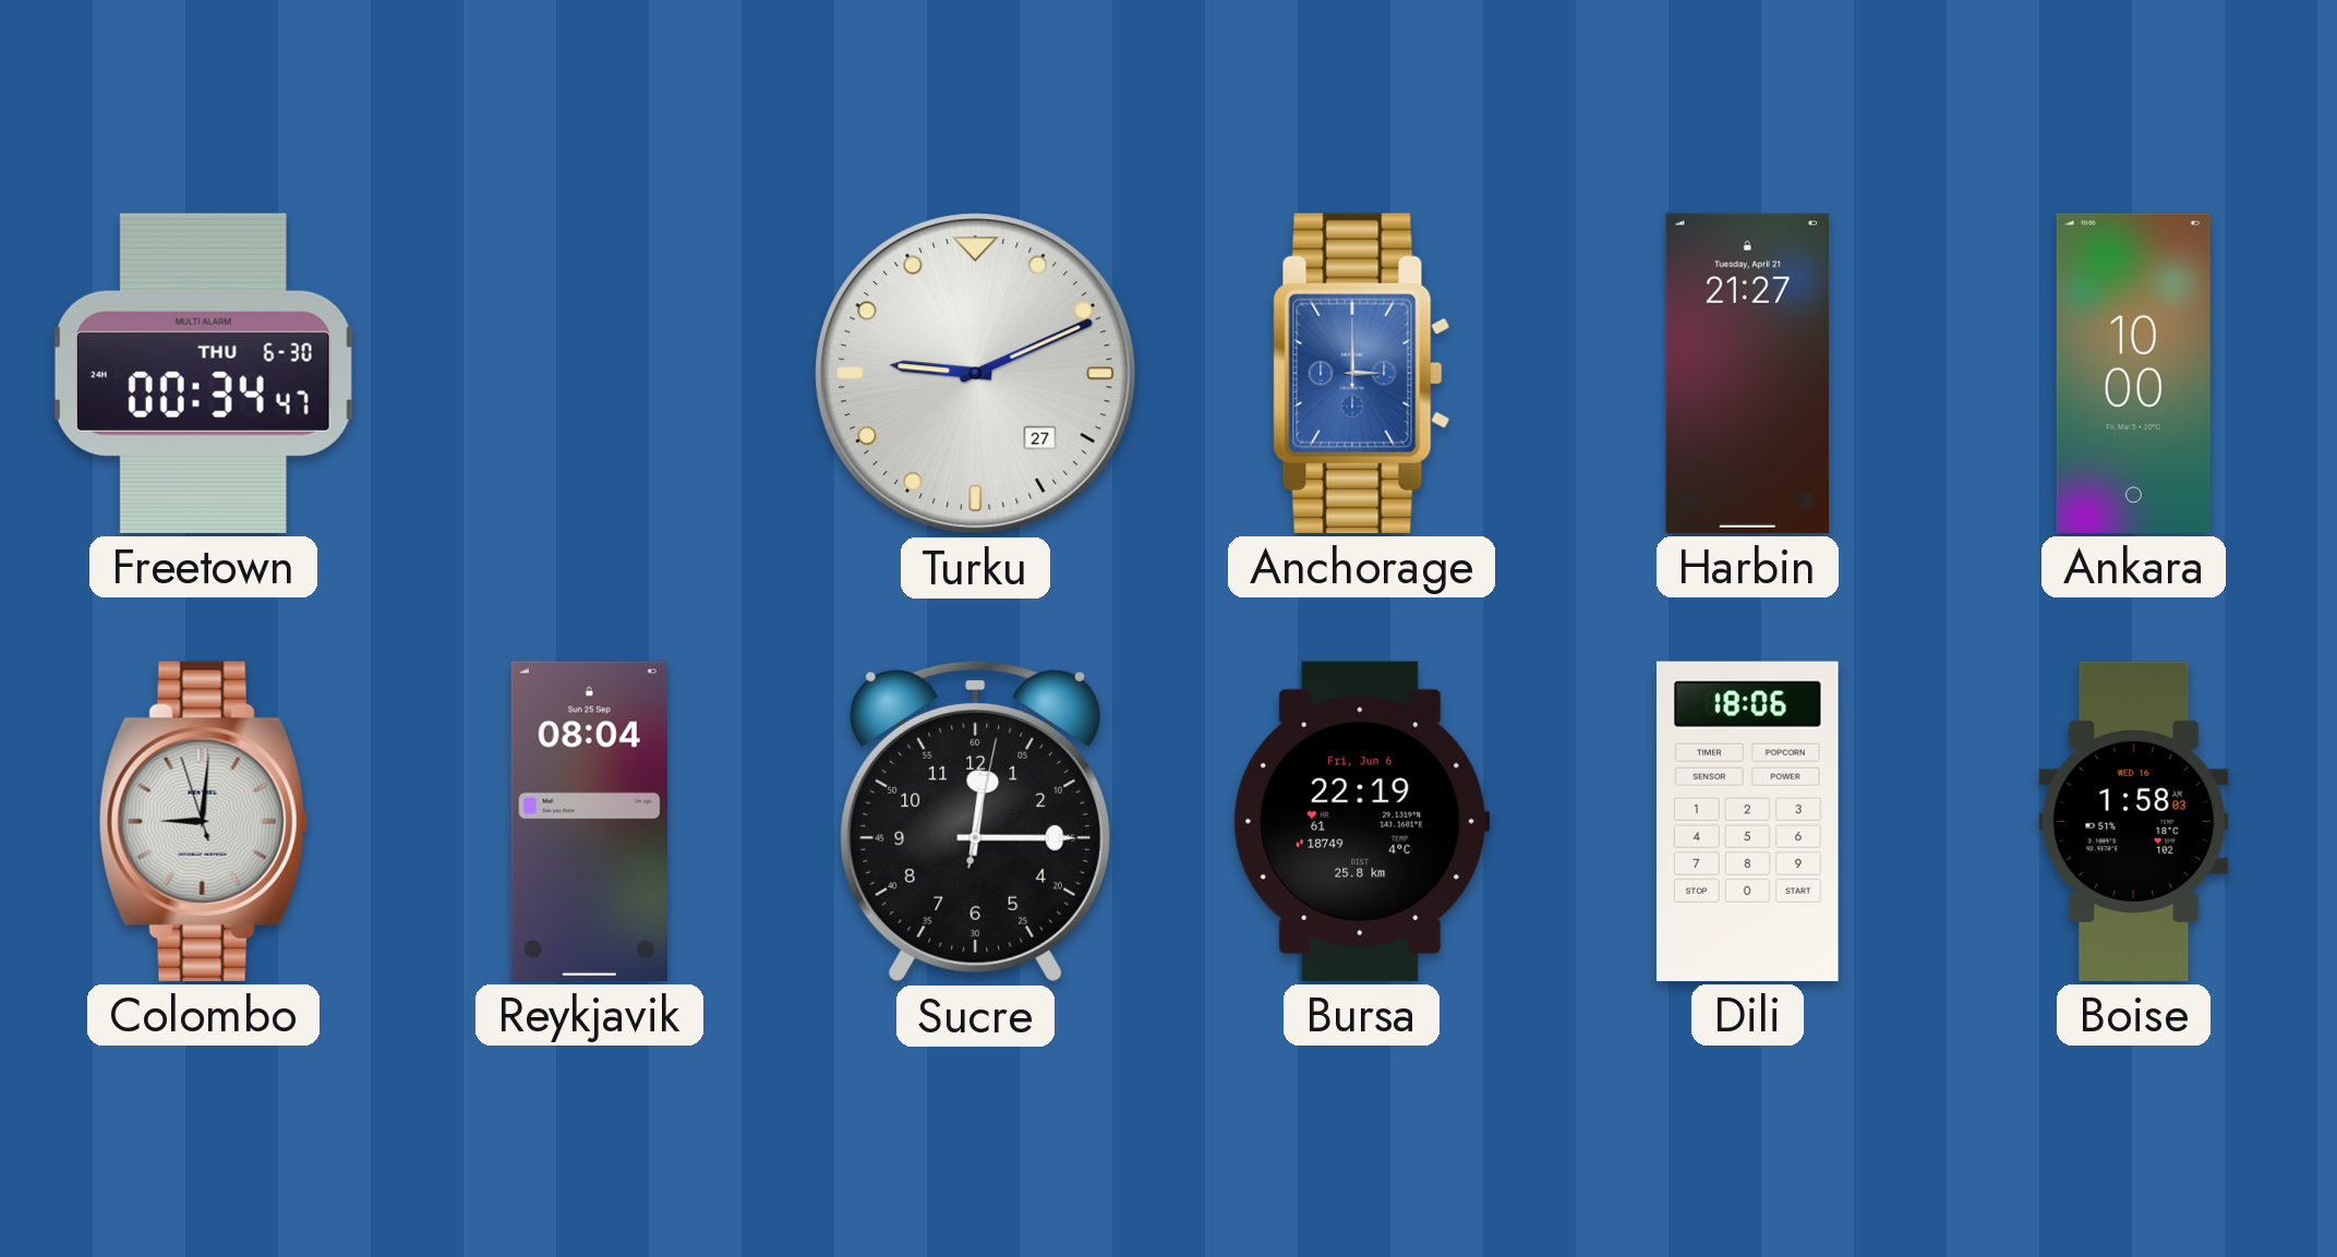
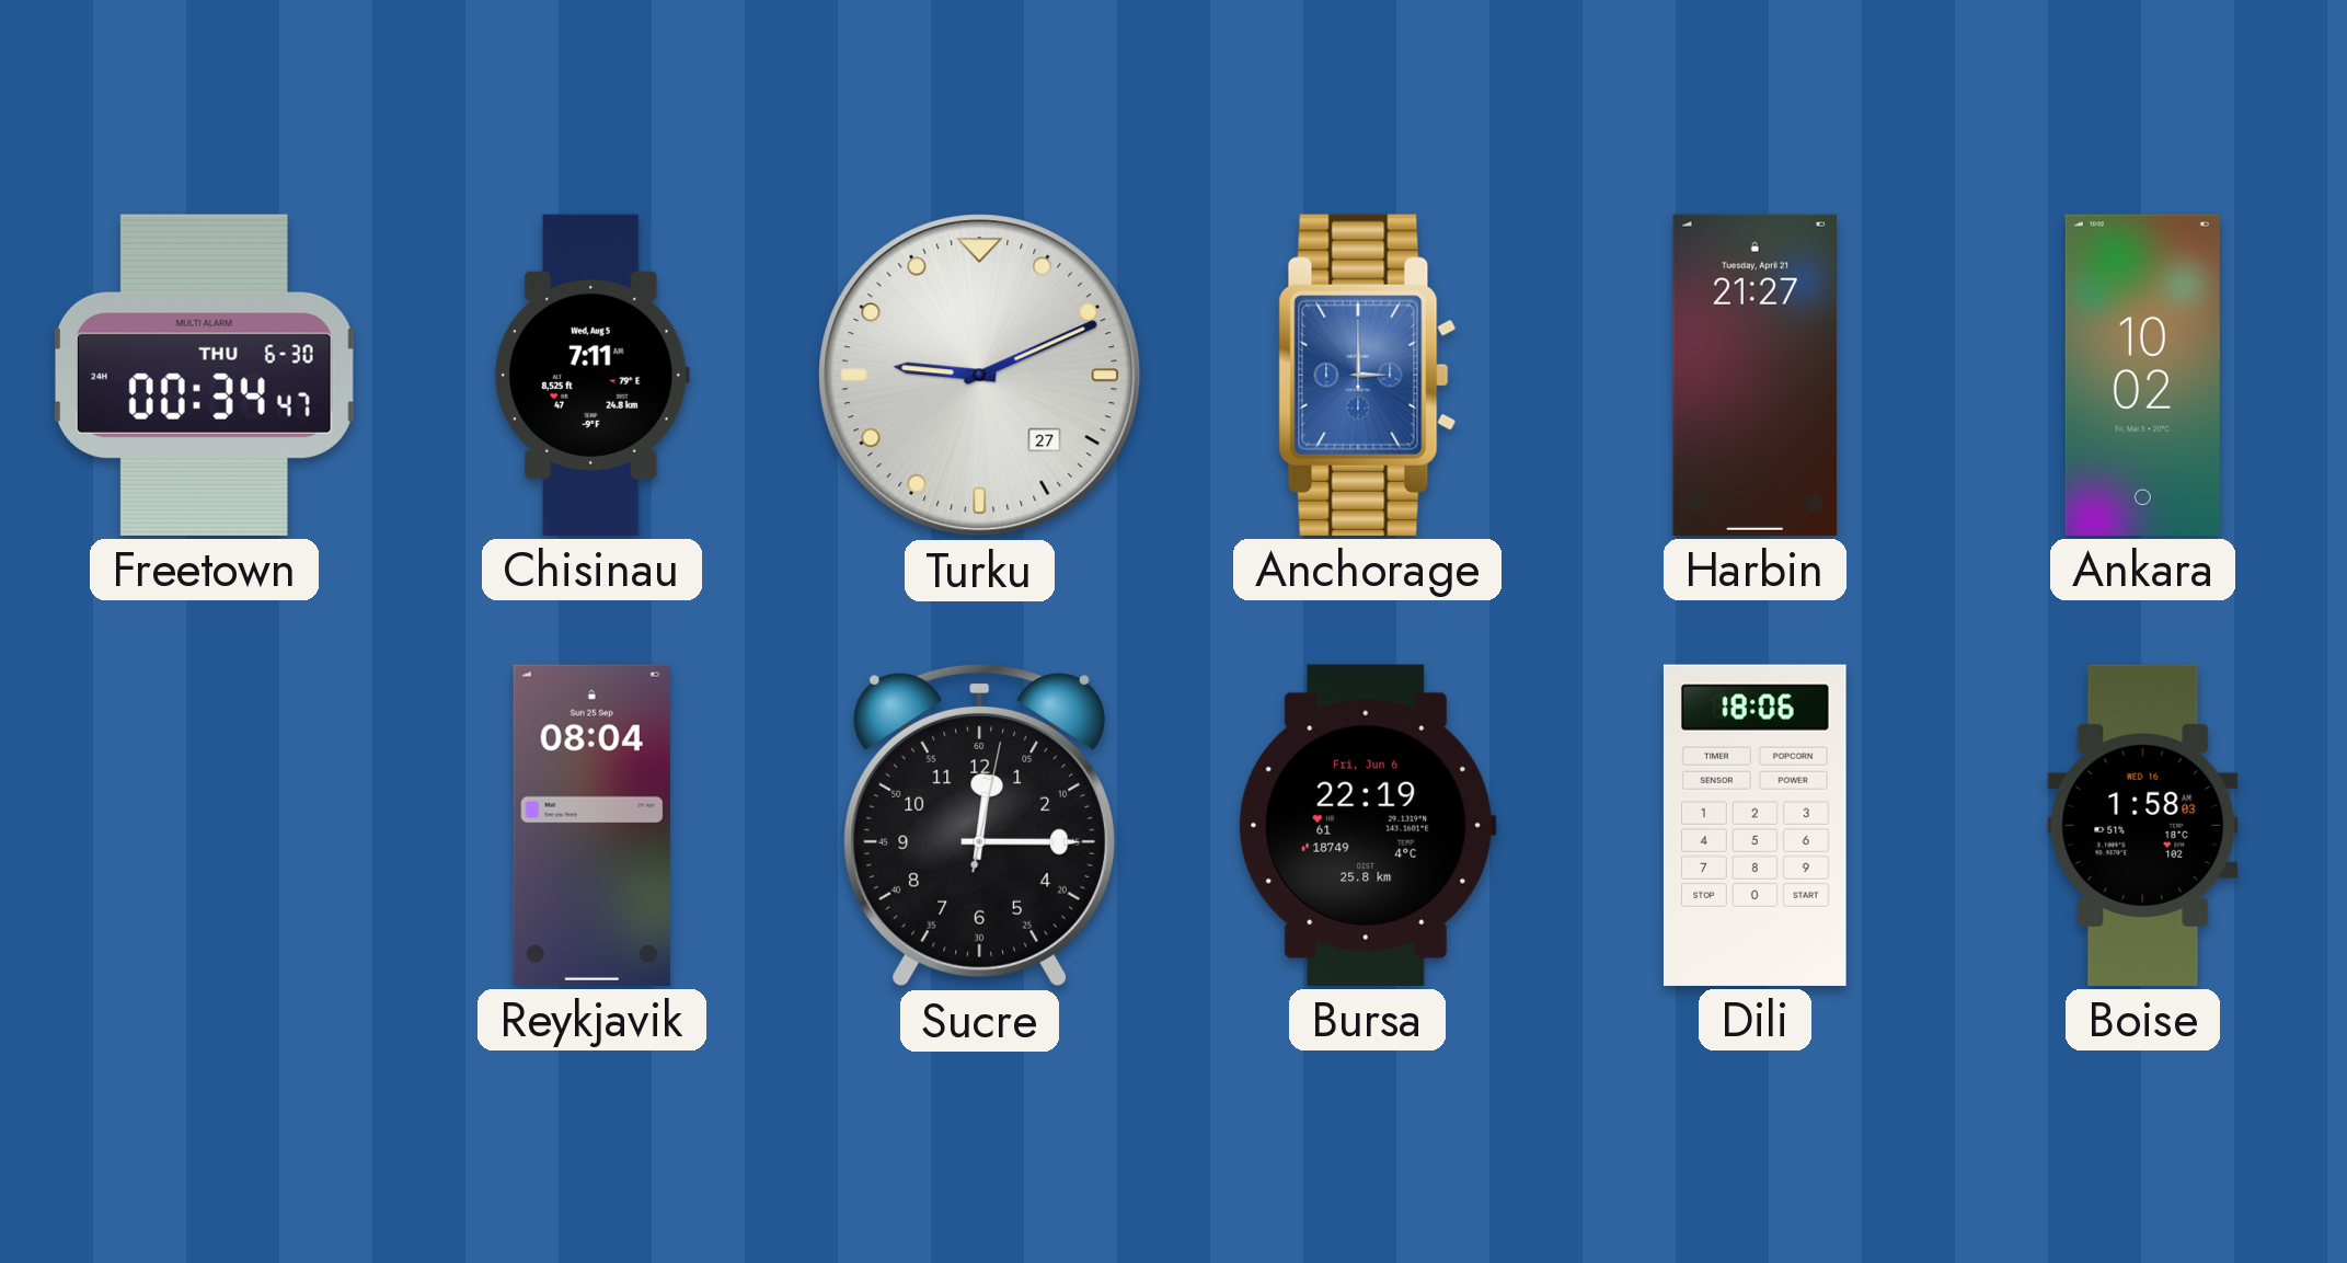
Chisinau: none -> 7:11 (591, 375)
Ankara: 10:00 -> 10:02 (2142, 375)
Colombo: 9:00 -> none (203, 821)
